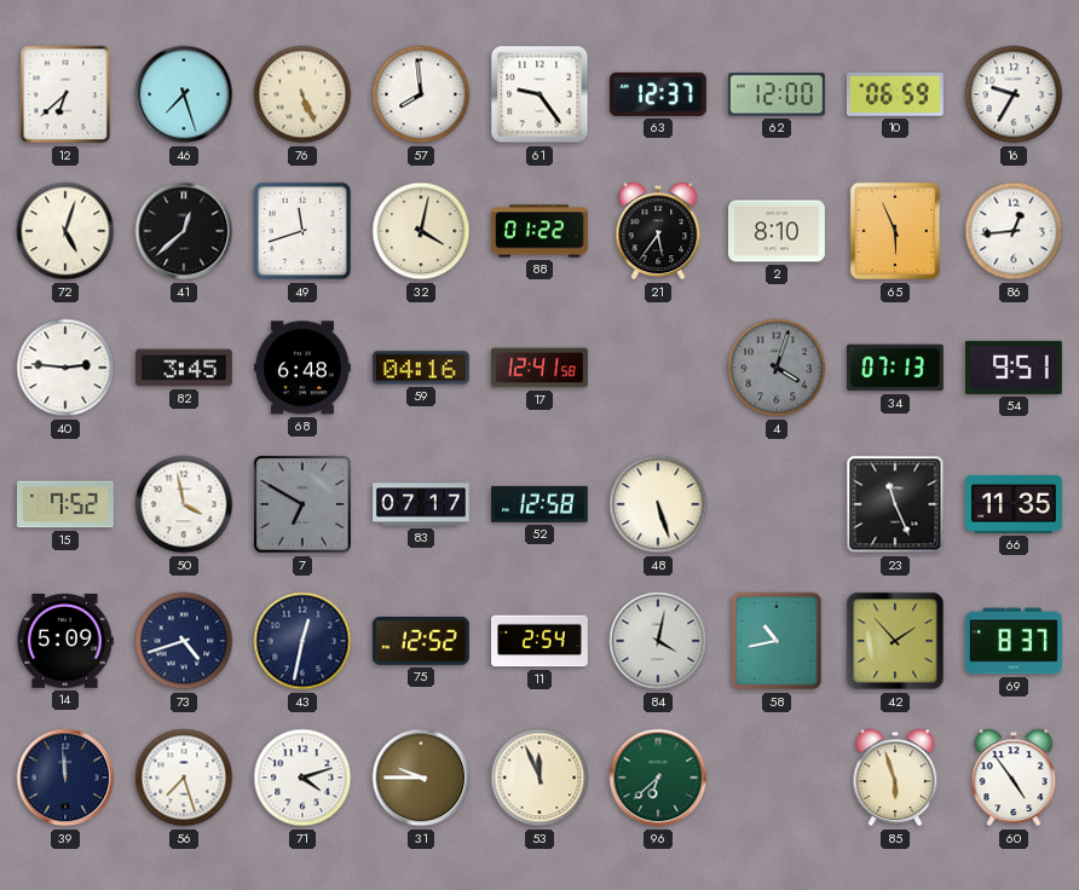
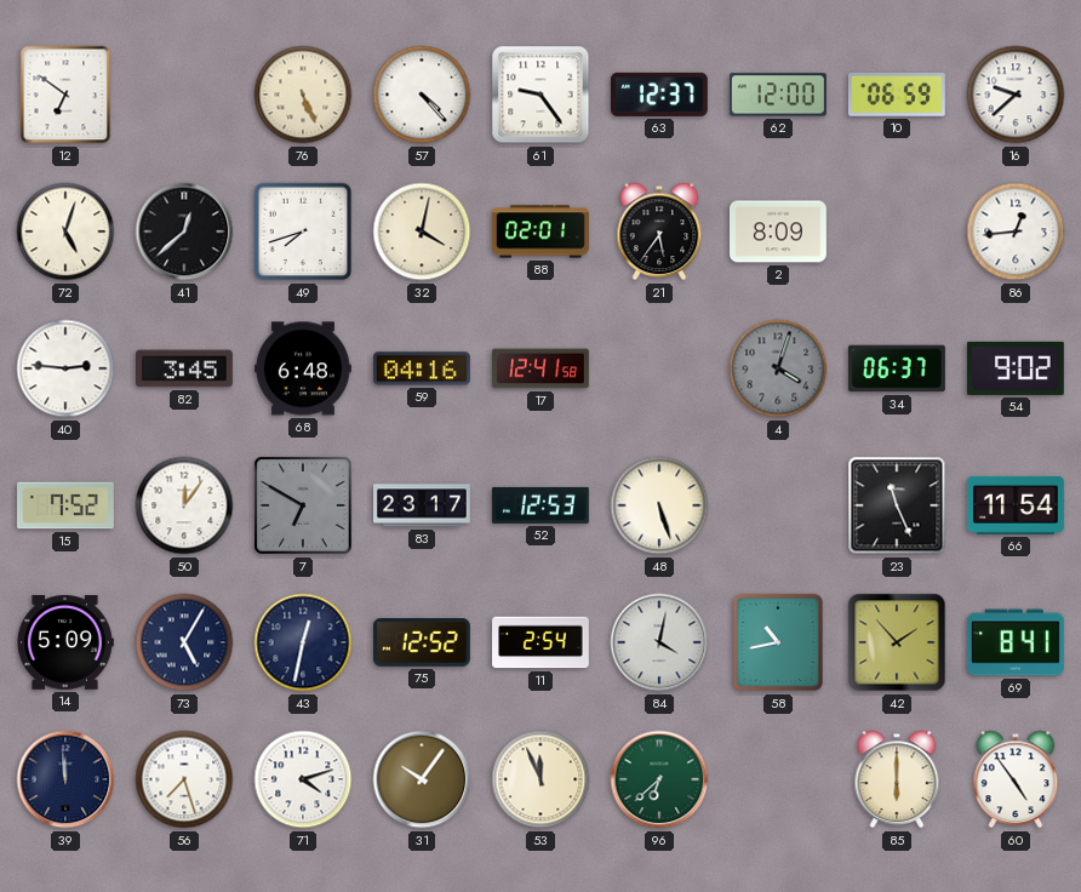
12: 6:38 -> 6:51 (65, 95)
46: 7:27 -> none (184, 94)
57: 7:59 -> 4:23 (422, 95)
16: 9:35 -> 9:38 (1016, 95)
49: 11:42 -> 7:42 (303, 231)
88: 01:22 -> 02:01 (542, 231)
2: 8:10 -> 8:09 (779, 231)
65: 5:56 -> none (894, 231)
34: 07:13 -> 06:37 (898, 368)
54: 9:51 -> 9:02 (1016, 368)
50: 3:58 -> 12:06 (184, 505)
83: 07:17 -> 23:17 (423, 505)
52: 12:58 -> 12:53 (540, 505)
66: 11:35 -> 11:54 (1016, 505)
73: 4:42 -> 5:05 (184, 642)
69: 8:37 -> 8:41 (1016, 642)
31: 9:45 -> 10:06 (422, 779)
85: 5:57 -> 6:00 (897, 779)
